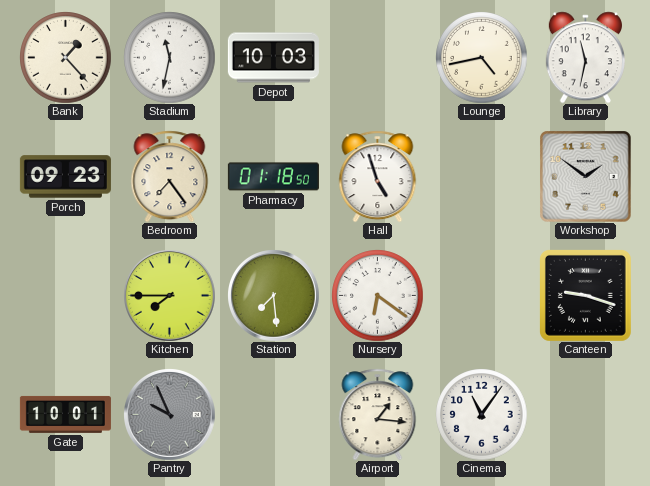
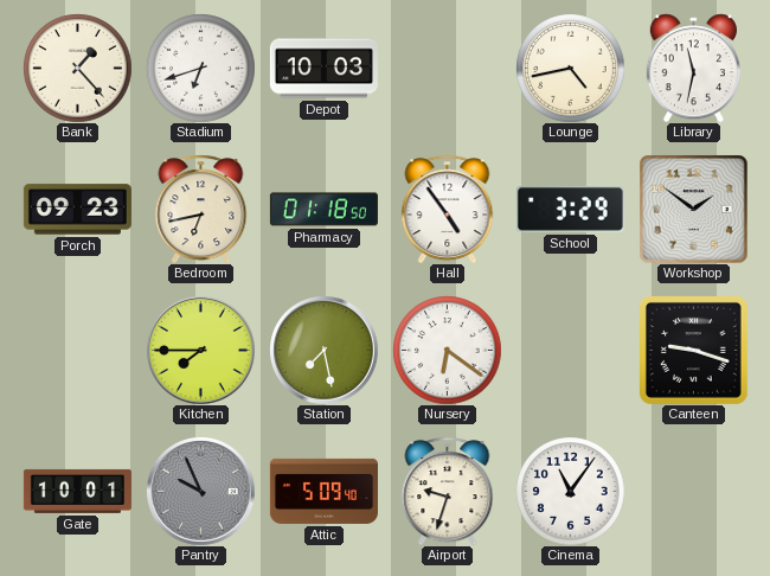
Stadium: 11:32 -> 6:42 (200, 68)
Bedroom: 7:24 -> 6:43 (201, 209)
Hall: 4:57 -> 4:54 (448, 209)
School: none -> 3:29 (570, 210)
Station: 7:29 -> 7:28 (325, 351)
Attic: none -> 5:09 (323, 491)
Airport: 1:16 -> 9:33 (448, 491)
